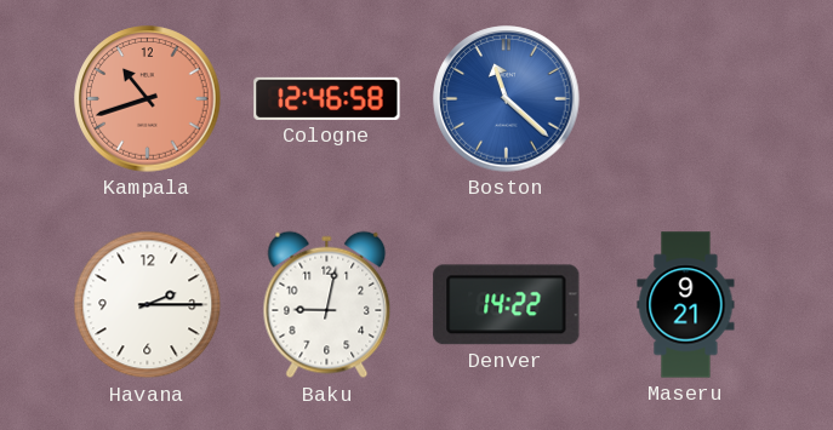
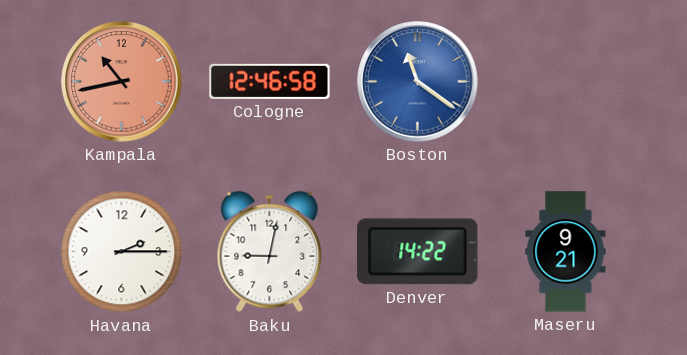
Kampala: 10:42 -> 10:43 (122, 82)
Boston: 11:22 -> 11:21 (418, 82)
